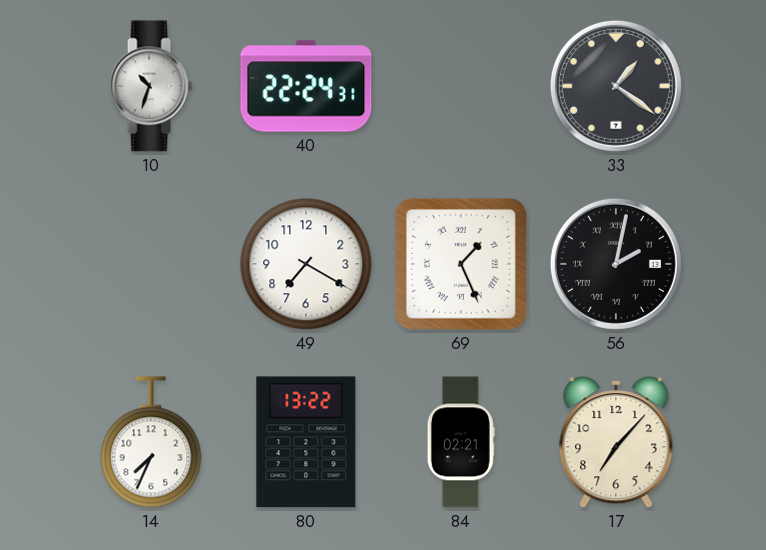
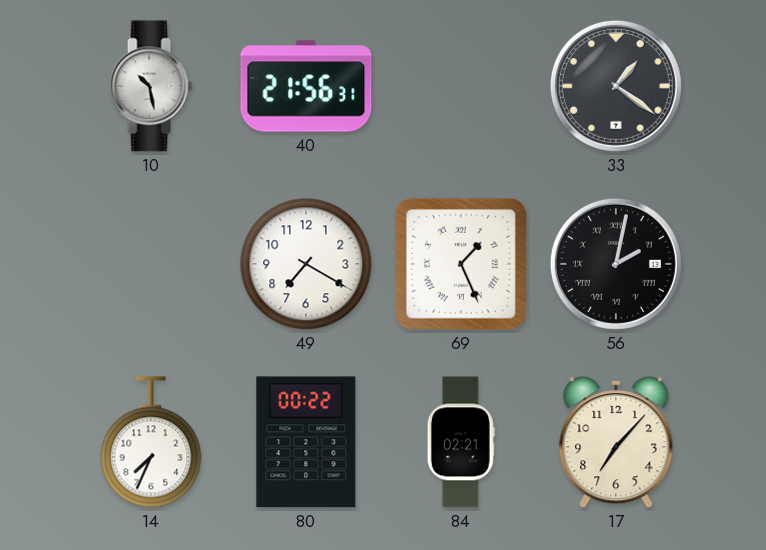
10: 10:33 -> 10:28 (151, 86)
40: 22:24 -> 21:56 (306, 86)
80: 13:22 -> 00:22 (306, 442)
